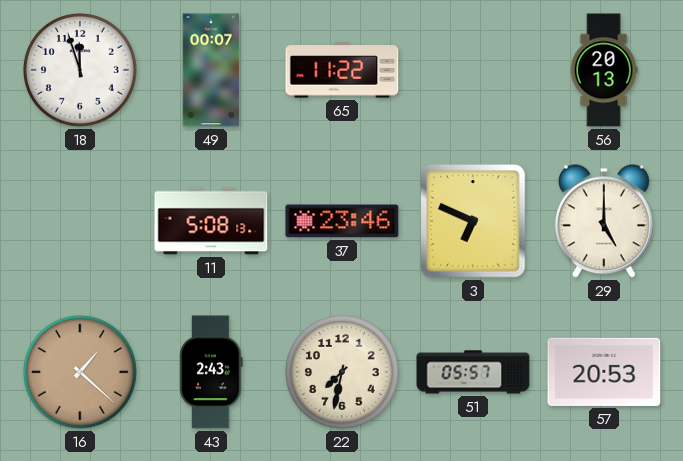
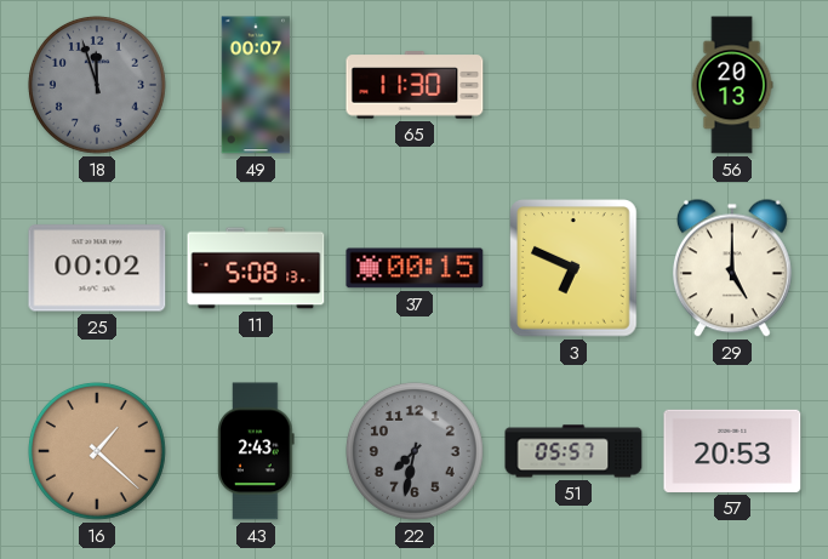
18 dial: white -> grey (97, 85)
65: 11:22 -> 11:30 (415, 85)
25: none -> 00:02 (97, 268)
37: 23:46 -> 00:15 (415, 268)
22 dial: cream -> grey (415, 451)
